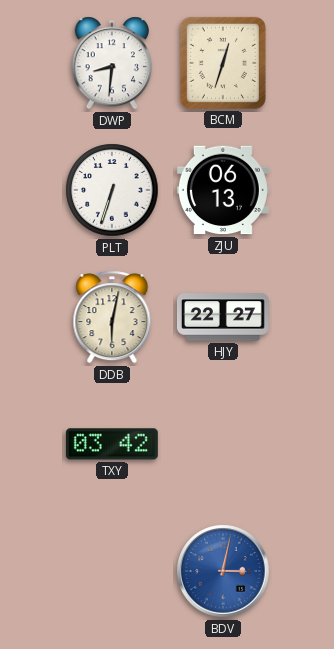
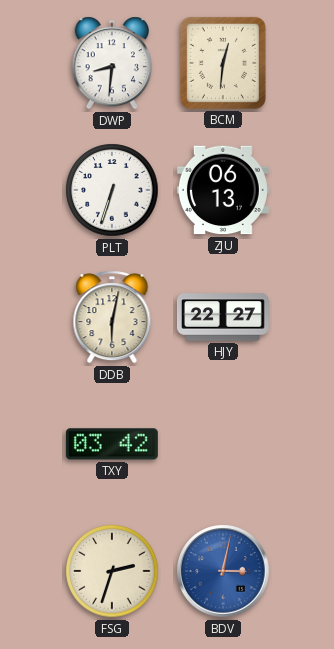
BCM: 12:33 -> 12:31 (223, 63)
FSG: none -> 2:33 (112, 571)
